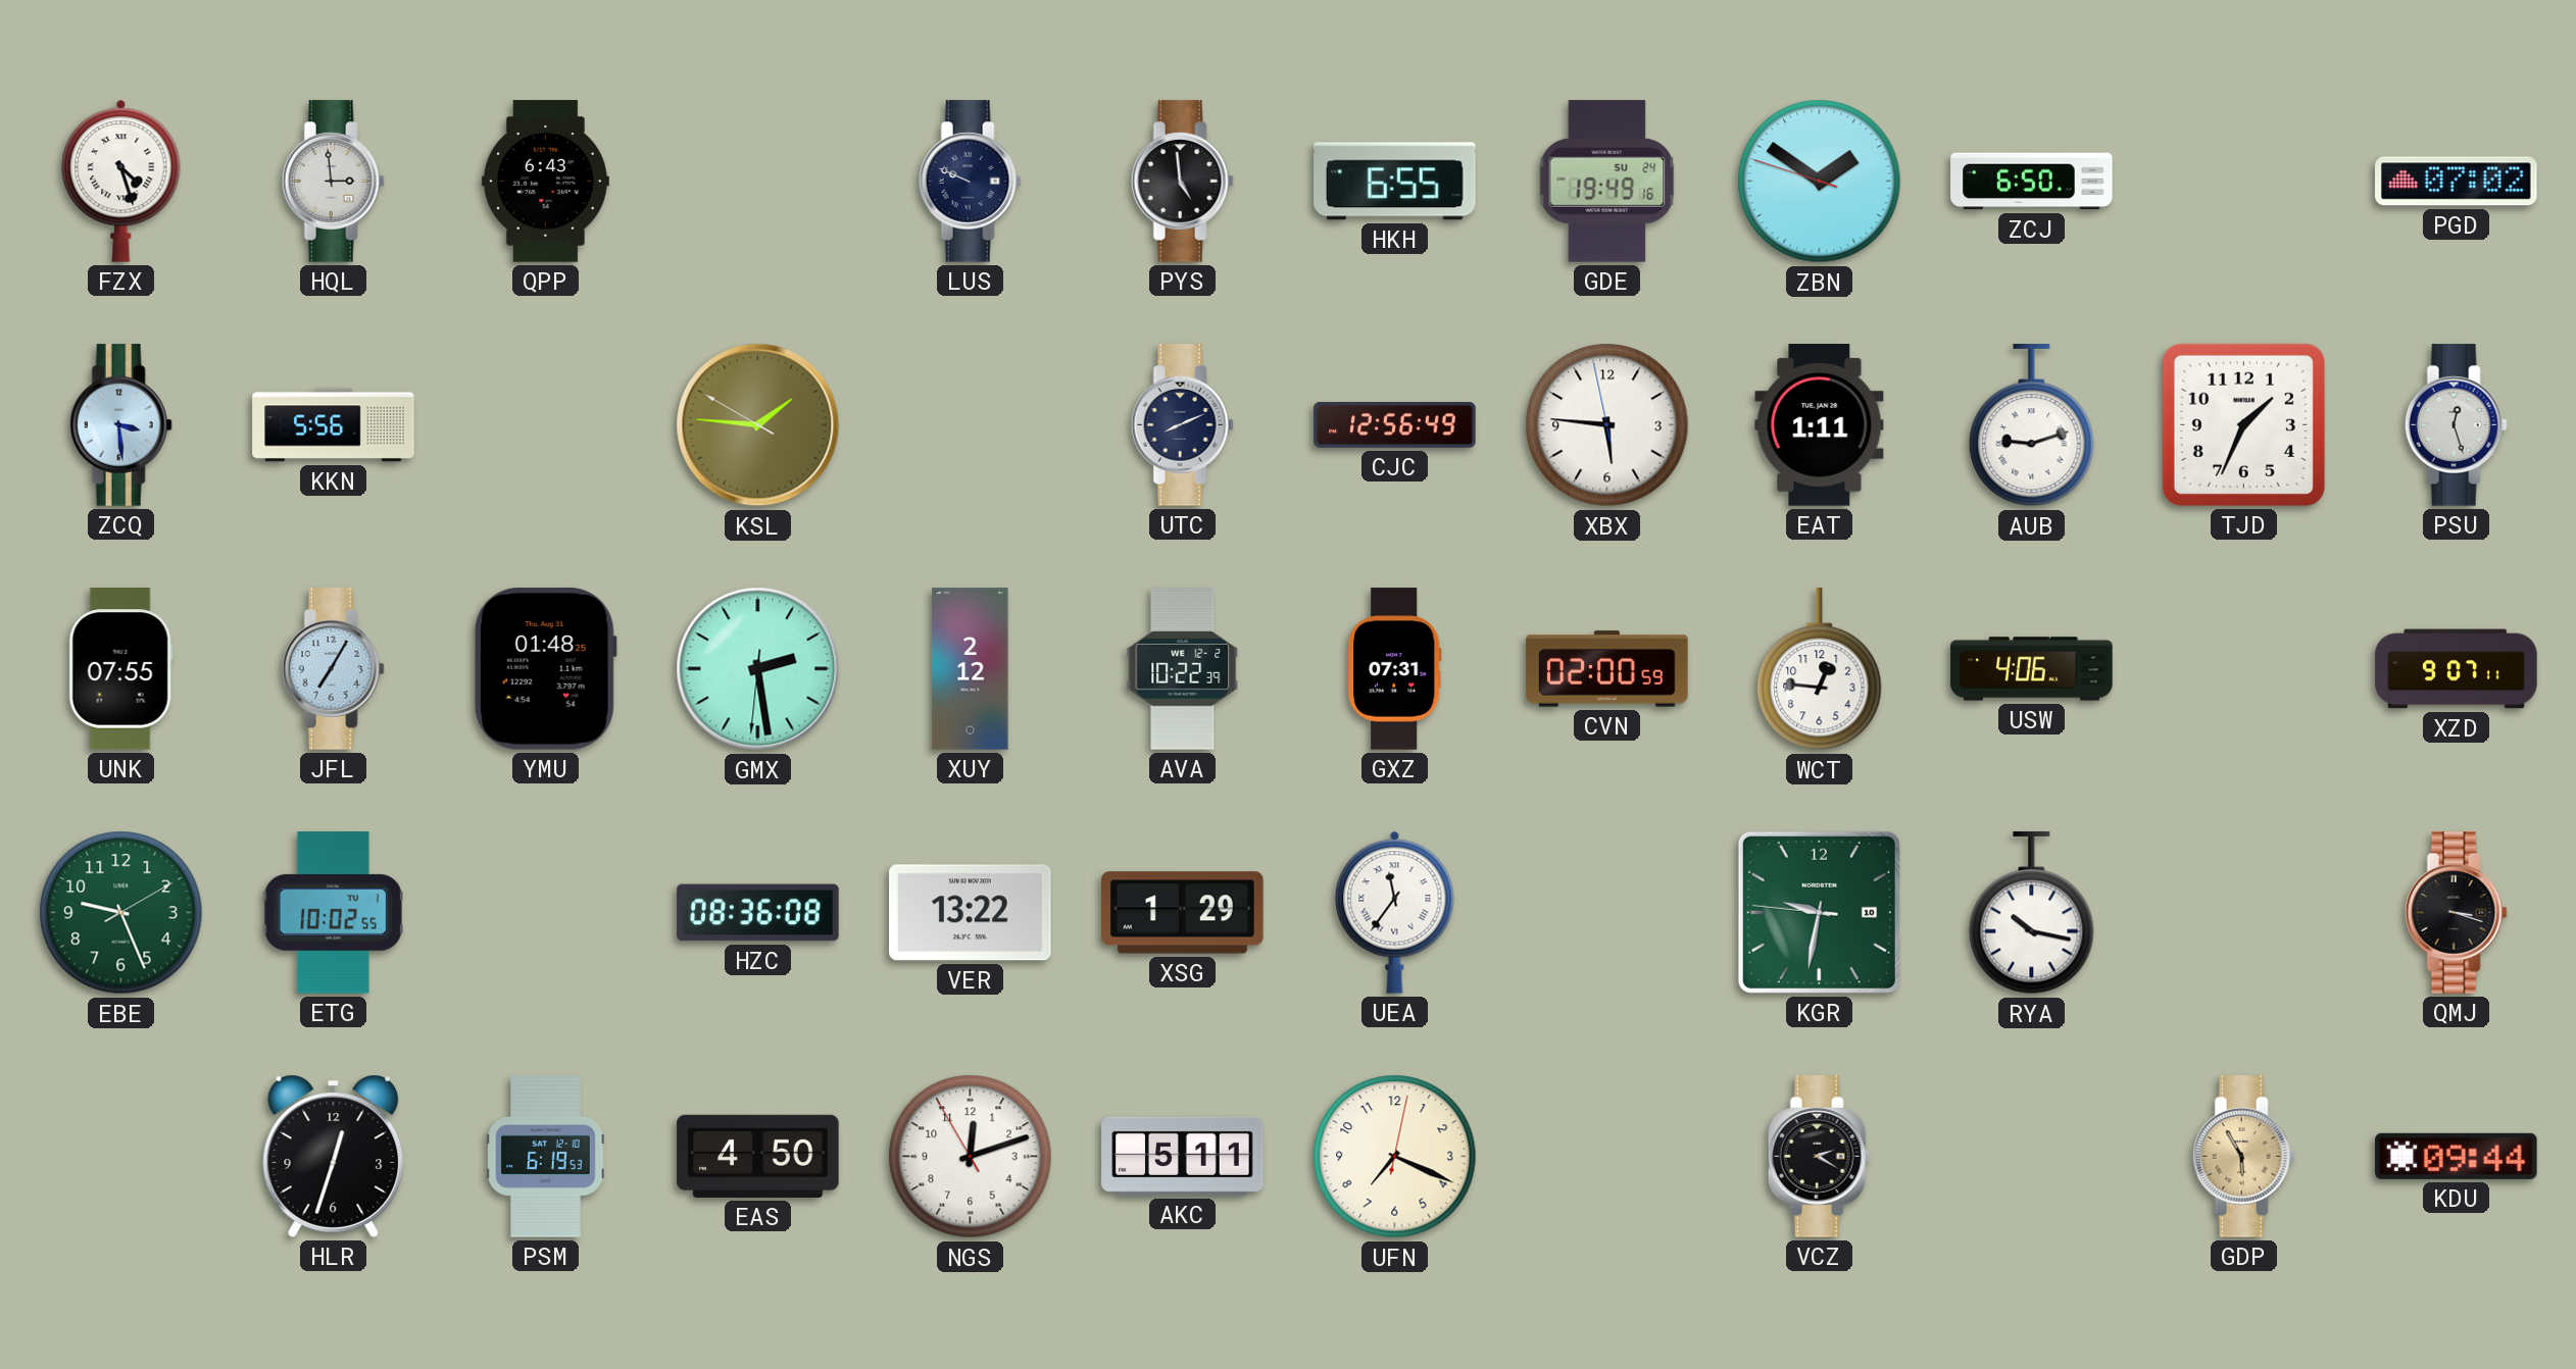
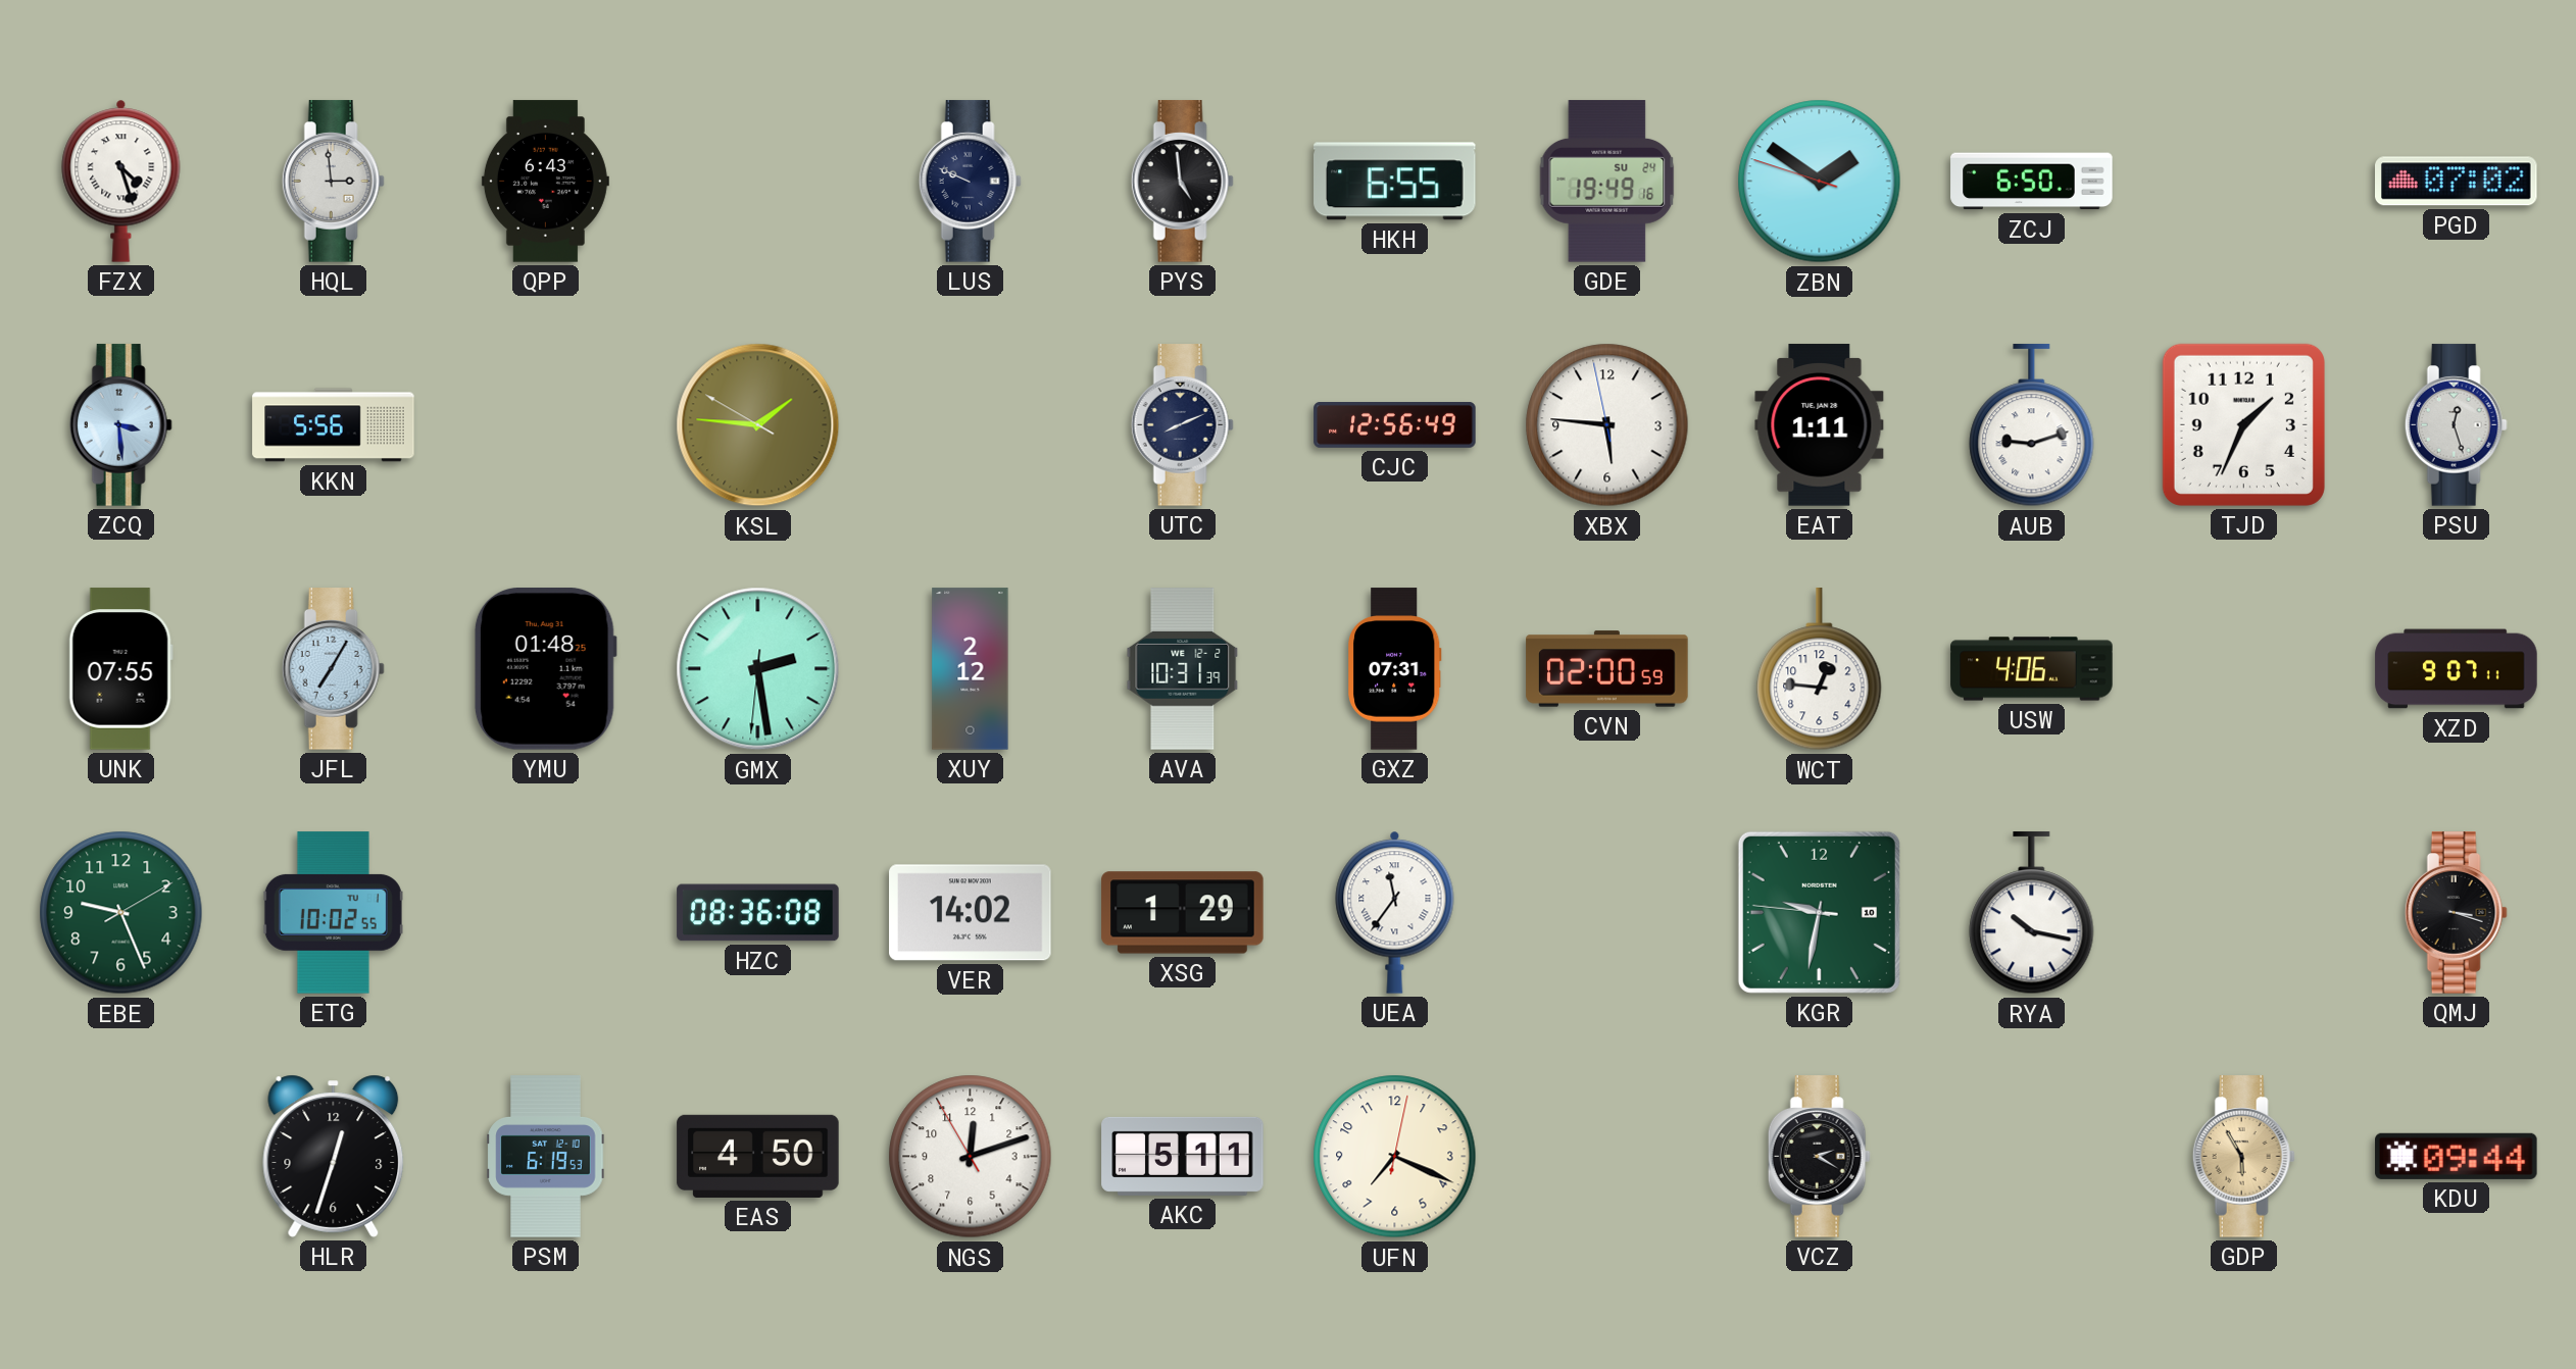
AVA: 10:22 -> 10:31 (1183, 669)
VER: 13:22 -> 14:02 (971, 913)
